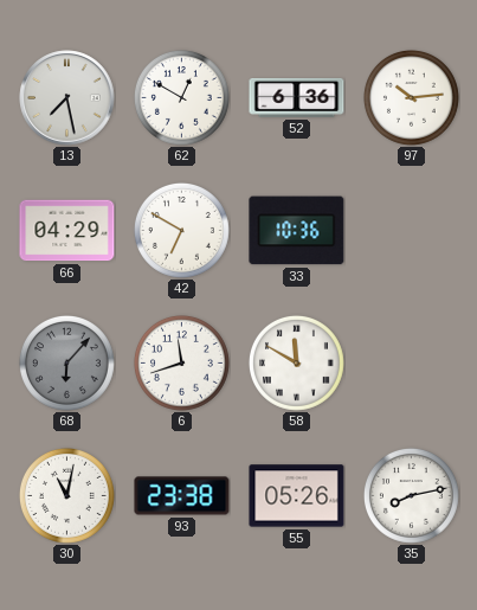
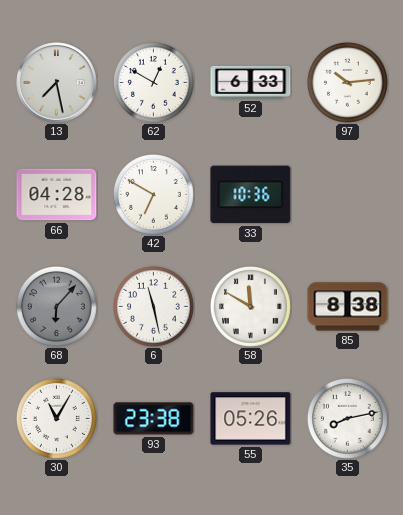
52: 6:36 -> 6:33 (251, 82)
66: 04:29 -> 04:28 (57, 195)
6: 11:42 -> 11:28 (153, 306)
85: none -> 8:38 (348, 307)
30: 11:02 -> 11:05 (56, 418)
